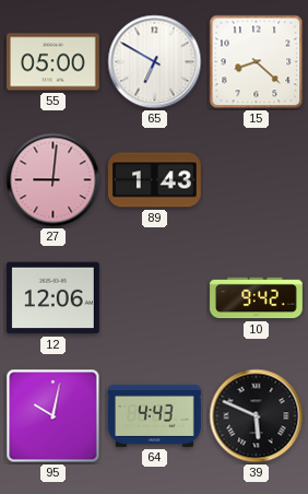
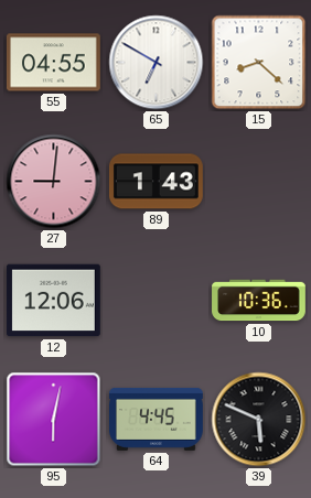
55: 05:00 -> 04:55 (53, 63)
10: 9:42 -> 10:36 (259, 301)
95: 10:02 -> 6:02 (54, 420)
64: 4:43 -> 4:45 (157, 419)
